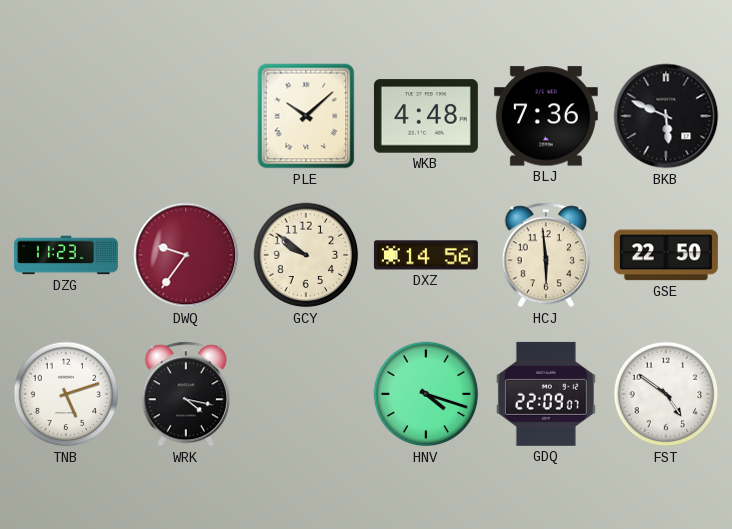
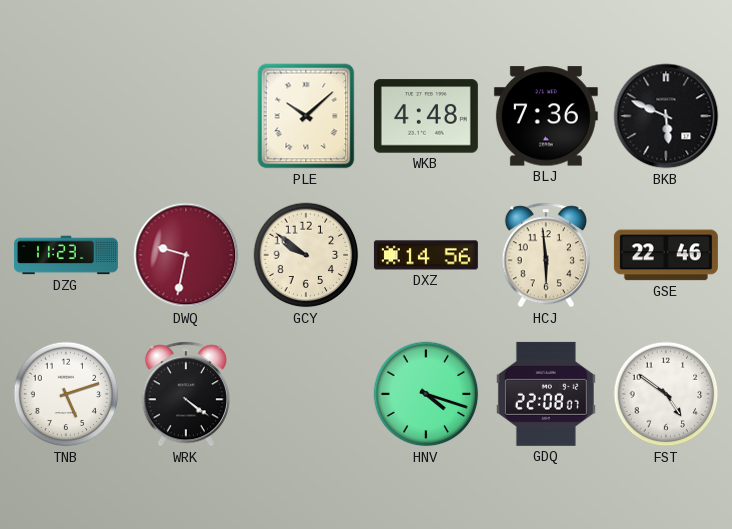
DWQ: 9:36 -> 9:32 (186, 255)
GSE: 22:50 -> 22:46 (666, 255)
WRK: 4:17 -> 4:21 (185, 394)
GDQ: 22:09 -> 22:08 (546, 394)
